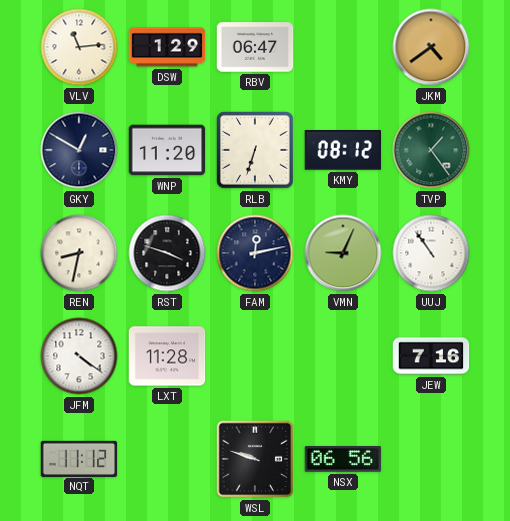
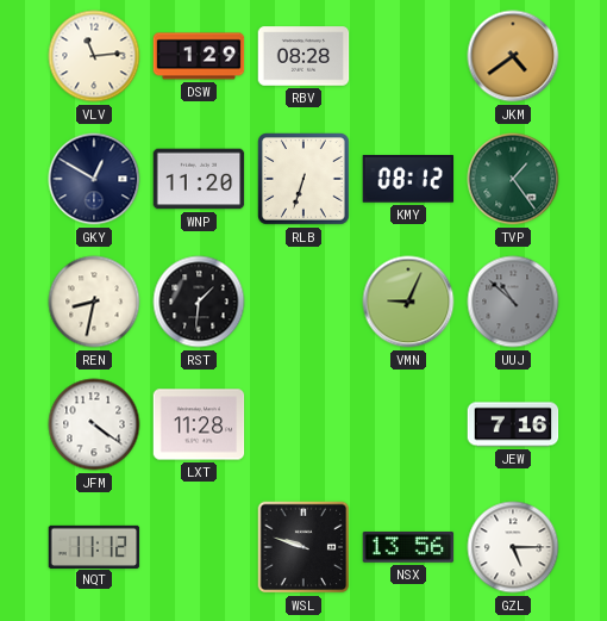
RBV: 06:47 -> 08:28 (303, 56)
RST: 3:48 -> 1:31 (199, 302)
FAM: 12:13 -> none (255, 253)
UUJ: 10:54 -> 10:52 (513, 302)
UUJ dial: white -> grey (513, 302)
NSX: 06:56 -> 13:56 (408, 547)
GZL: none -> 5:15 (513, 547)
